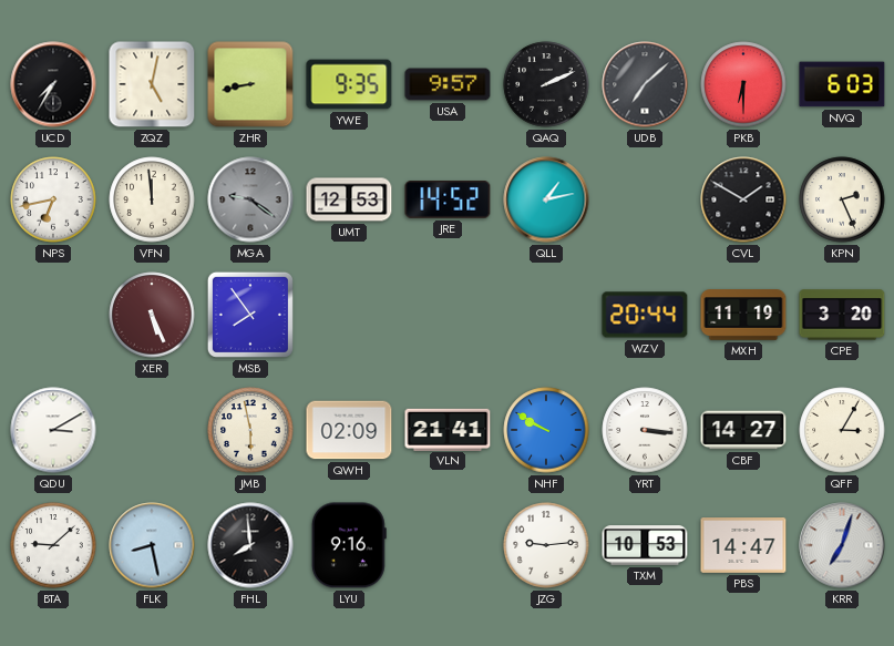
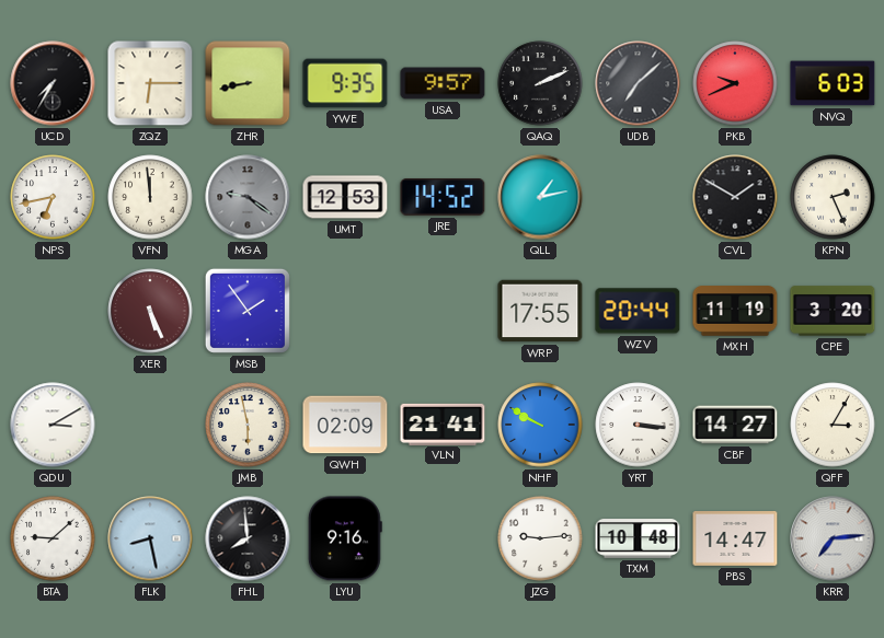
ZQZ: 5:02 -> 6:15 (150, 83)
PKB: 6:30 -> 9:41 (735, 83)
MSB: 7:54 -> 1:54 (248, 311)
WRP: none -> 17:55 (540, 311)
TXM: 10:53 -> 10:48 (638, 538)
KRR: 7:03 -> 7:14 (833, 538)
